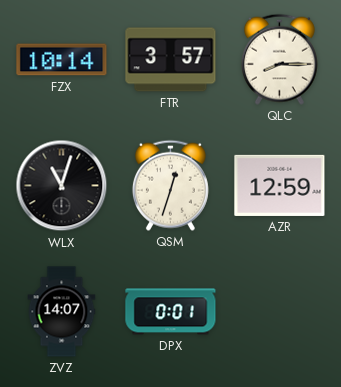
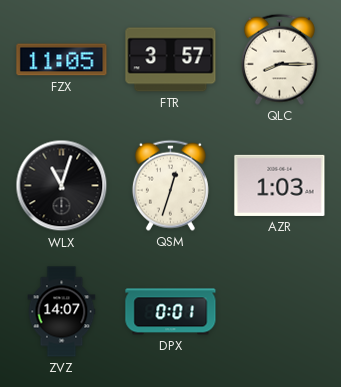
FZX: 10:14 -> 11:05 (62, 60)
AZR: 12:59 -> 1:03 (280, 185)
